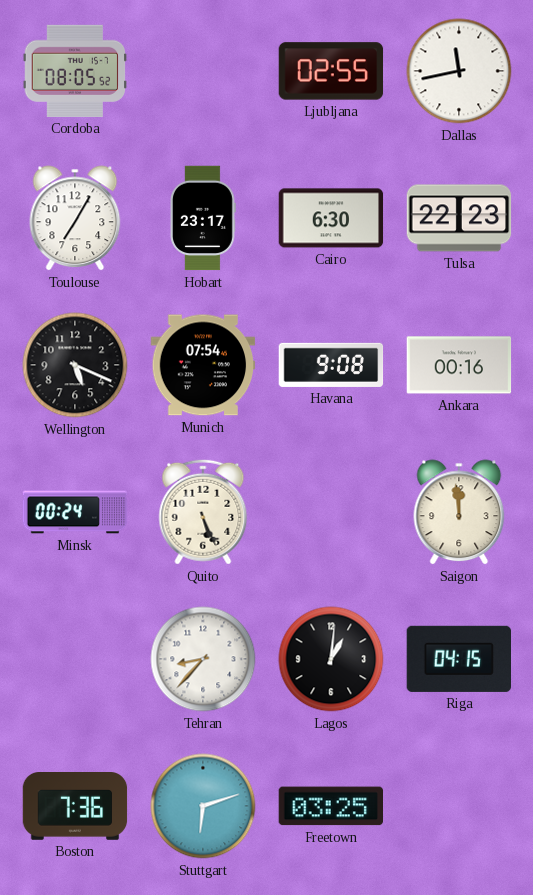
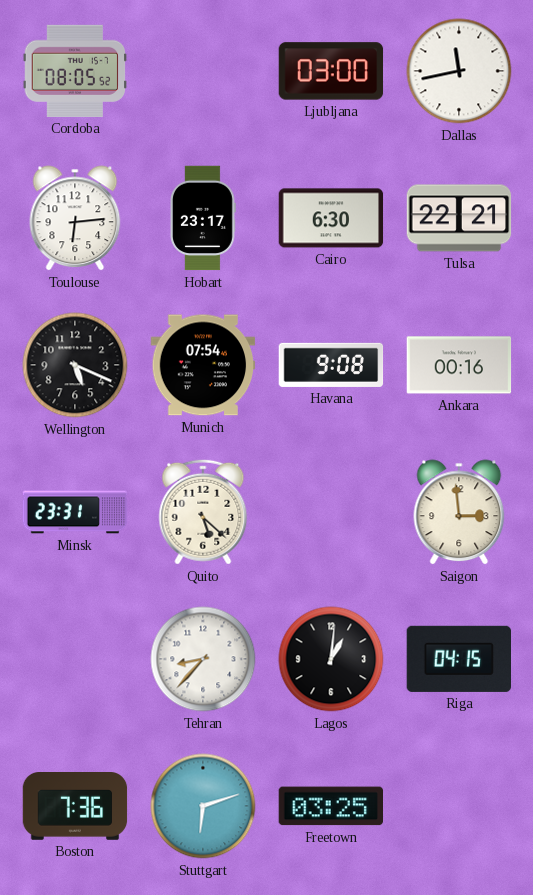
Ljubljana: 02:55 -> 03:00 (331, 71)
Toulouse: 7:05 -> 6:14 (75, 218)
Tulsa: 22:23 -> 22:21 (459, 218)
Minsk: 00:24 -> 23:31 (75, 512)
Quito: 5:26 -> 5:22 (203, 512)
Saigon: 11:59 -> 2:59 (459, 512)
